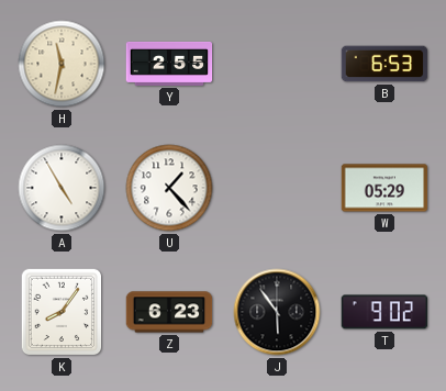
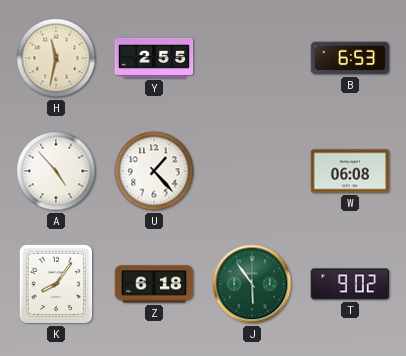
A: 4:55 -> 4:53 (56, 171)
W: 05:29 -> 06:08 (350, 171)
Z: 6:23 -> 6:18 (154, 284)
J dial: black -> green (252, 284)
